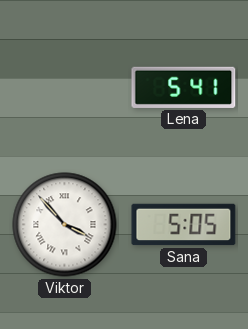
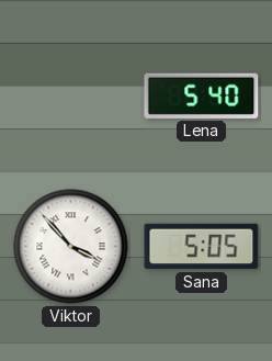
Lena: 5:41 -> 5:40 (202, 95)
